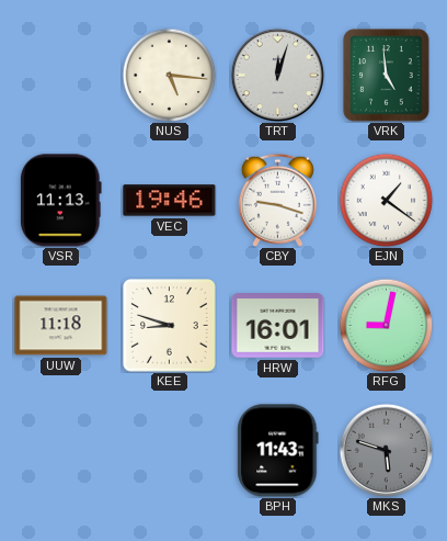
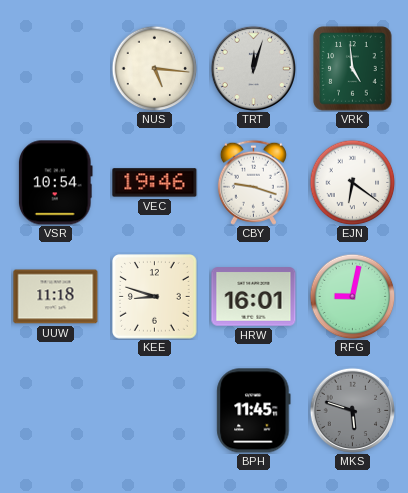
VSR: 11:13 -> 10:54 (55, 183)
EJN: 1:21 -> 6:21 (352, 182)
BPH: 11:43 -> 11:45 (254, 411)
